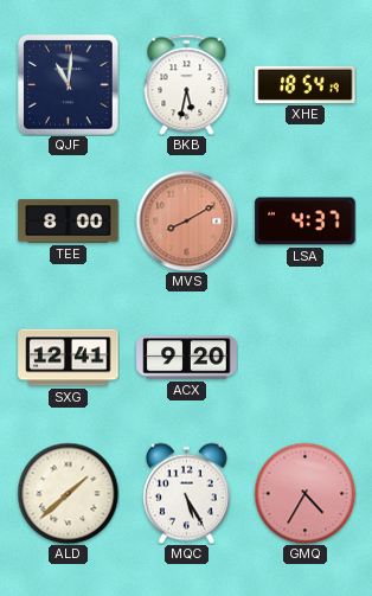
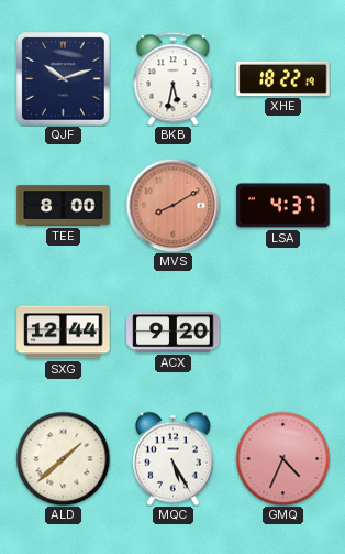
QJF: 11:01 -> 10:12 (64, 79)
XHE: 18:54 -> 18:22 (283, 78)
SXG: 12:41 -> 12:44 (64, 333)
GMQ: 4:35 -> 4:34 (282, 458)
